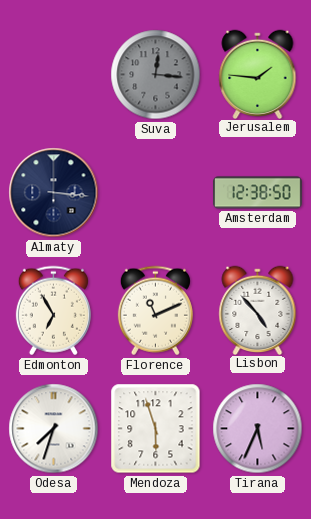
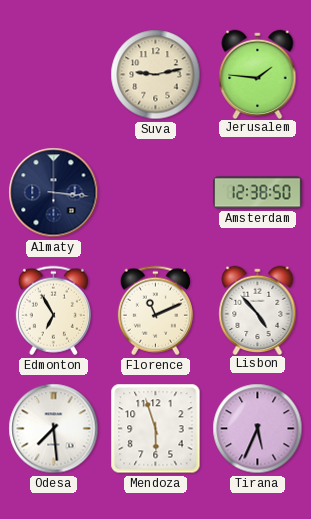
Suva: 12:16 -> 9:13 (156, 75)
Suva dial: grey -> cream (156, 75)
Odesa: 7:33 -> 7:29 (54, 429)
